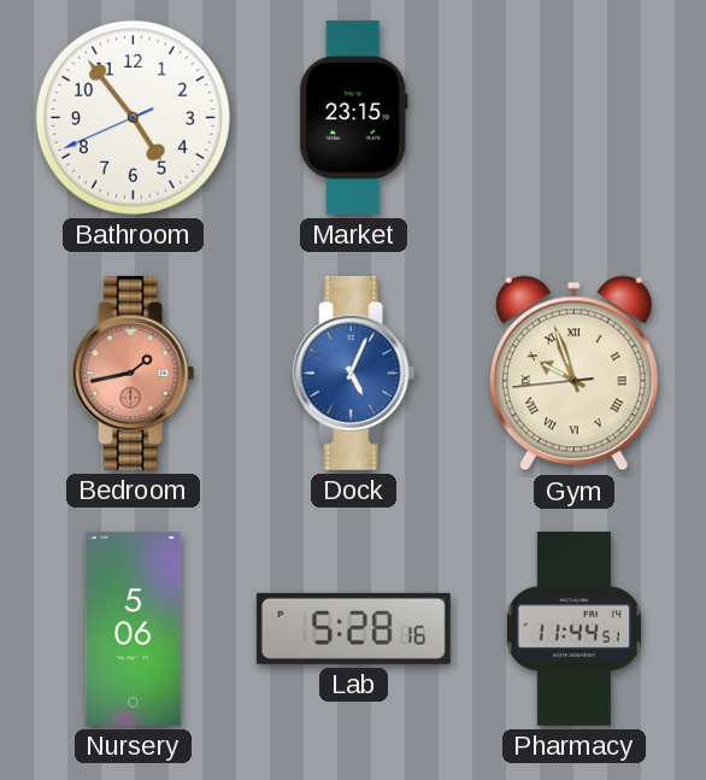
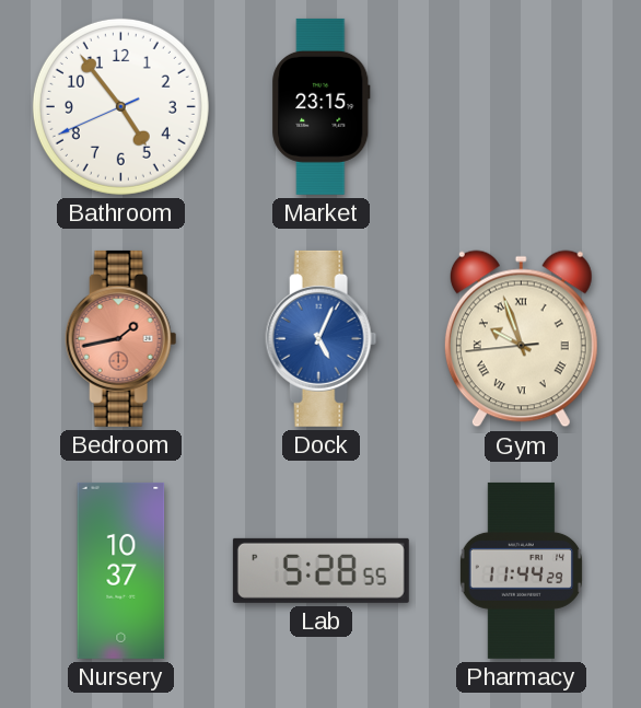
Nursery: 5:06 -> 10:37 (121, 570)
Lab: 5:28:16 -> 5:28:55 (320, 570)
Pharmacy: 11:44:51 -> 11:44:29 (521, 570)
